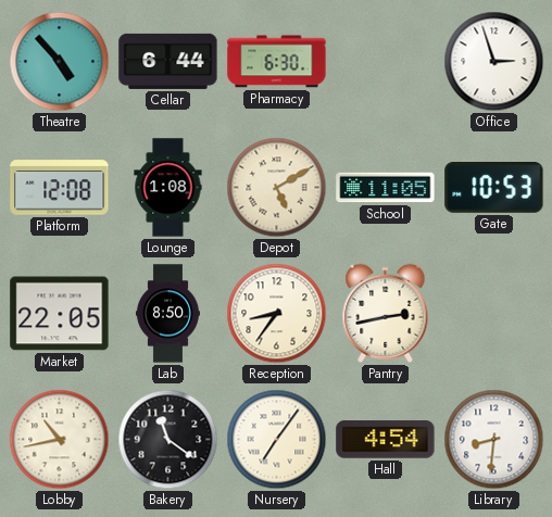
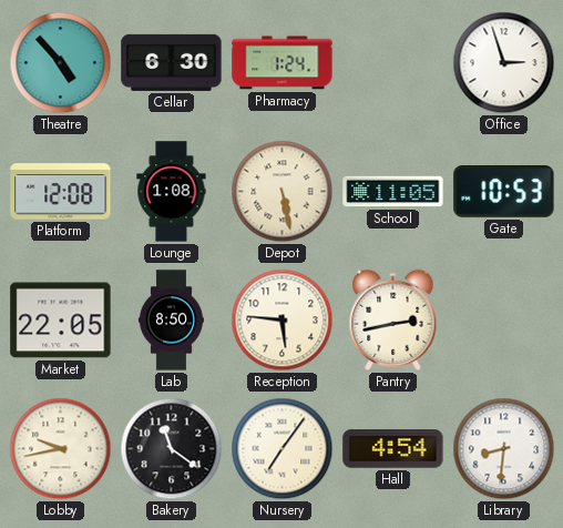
Cellar: 6:44 -> 6:30 (172, 62)
Pharmacy: 6:30 -> 1:24 (283, 63)
Depot: 5:10 -> 5:28 (283, 192)
Reception: 8:36 -> 5:46 (283, 321)
Lobby: 10:43 -> 9:43 (61, 449)
